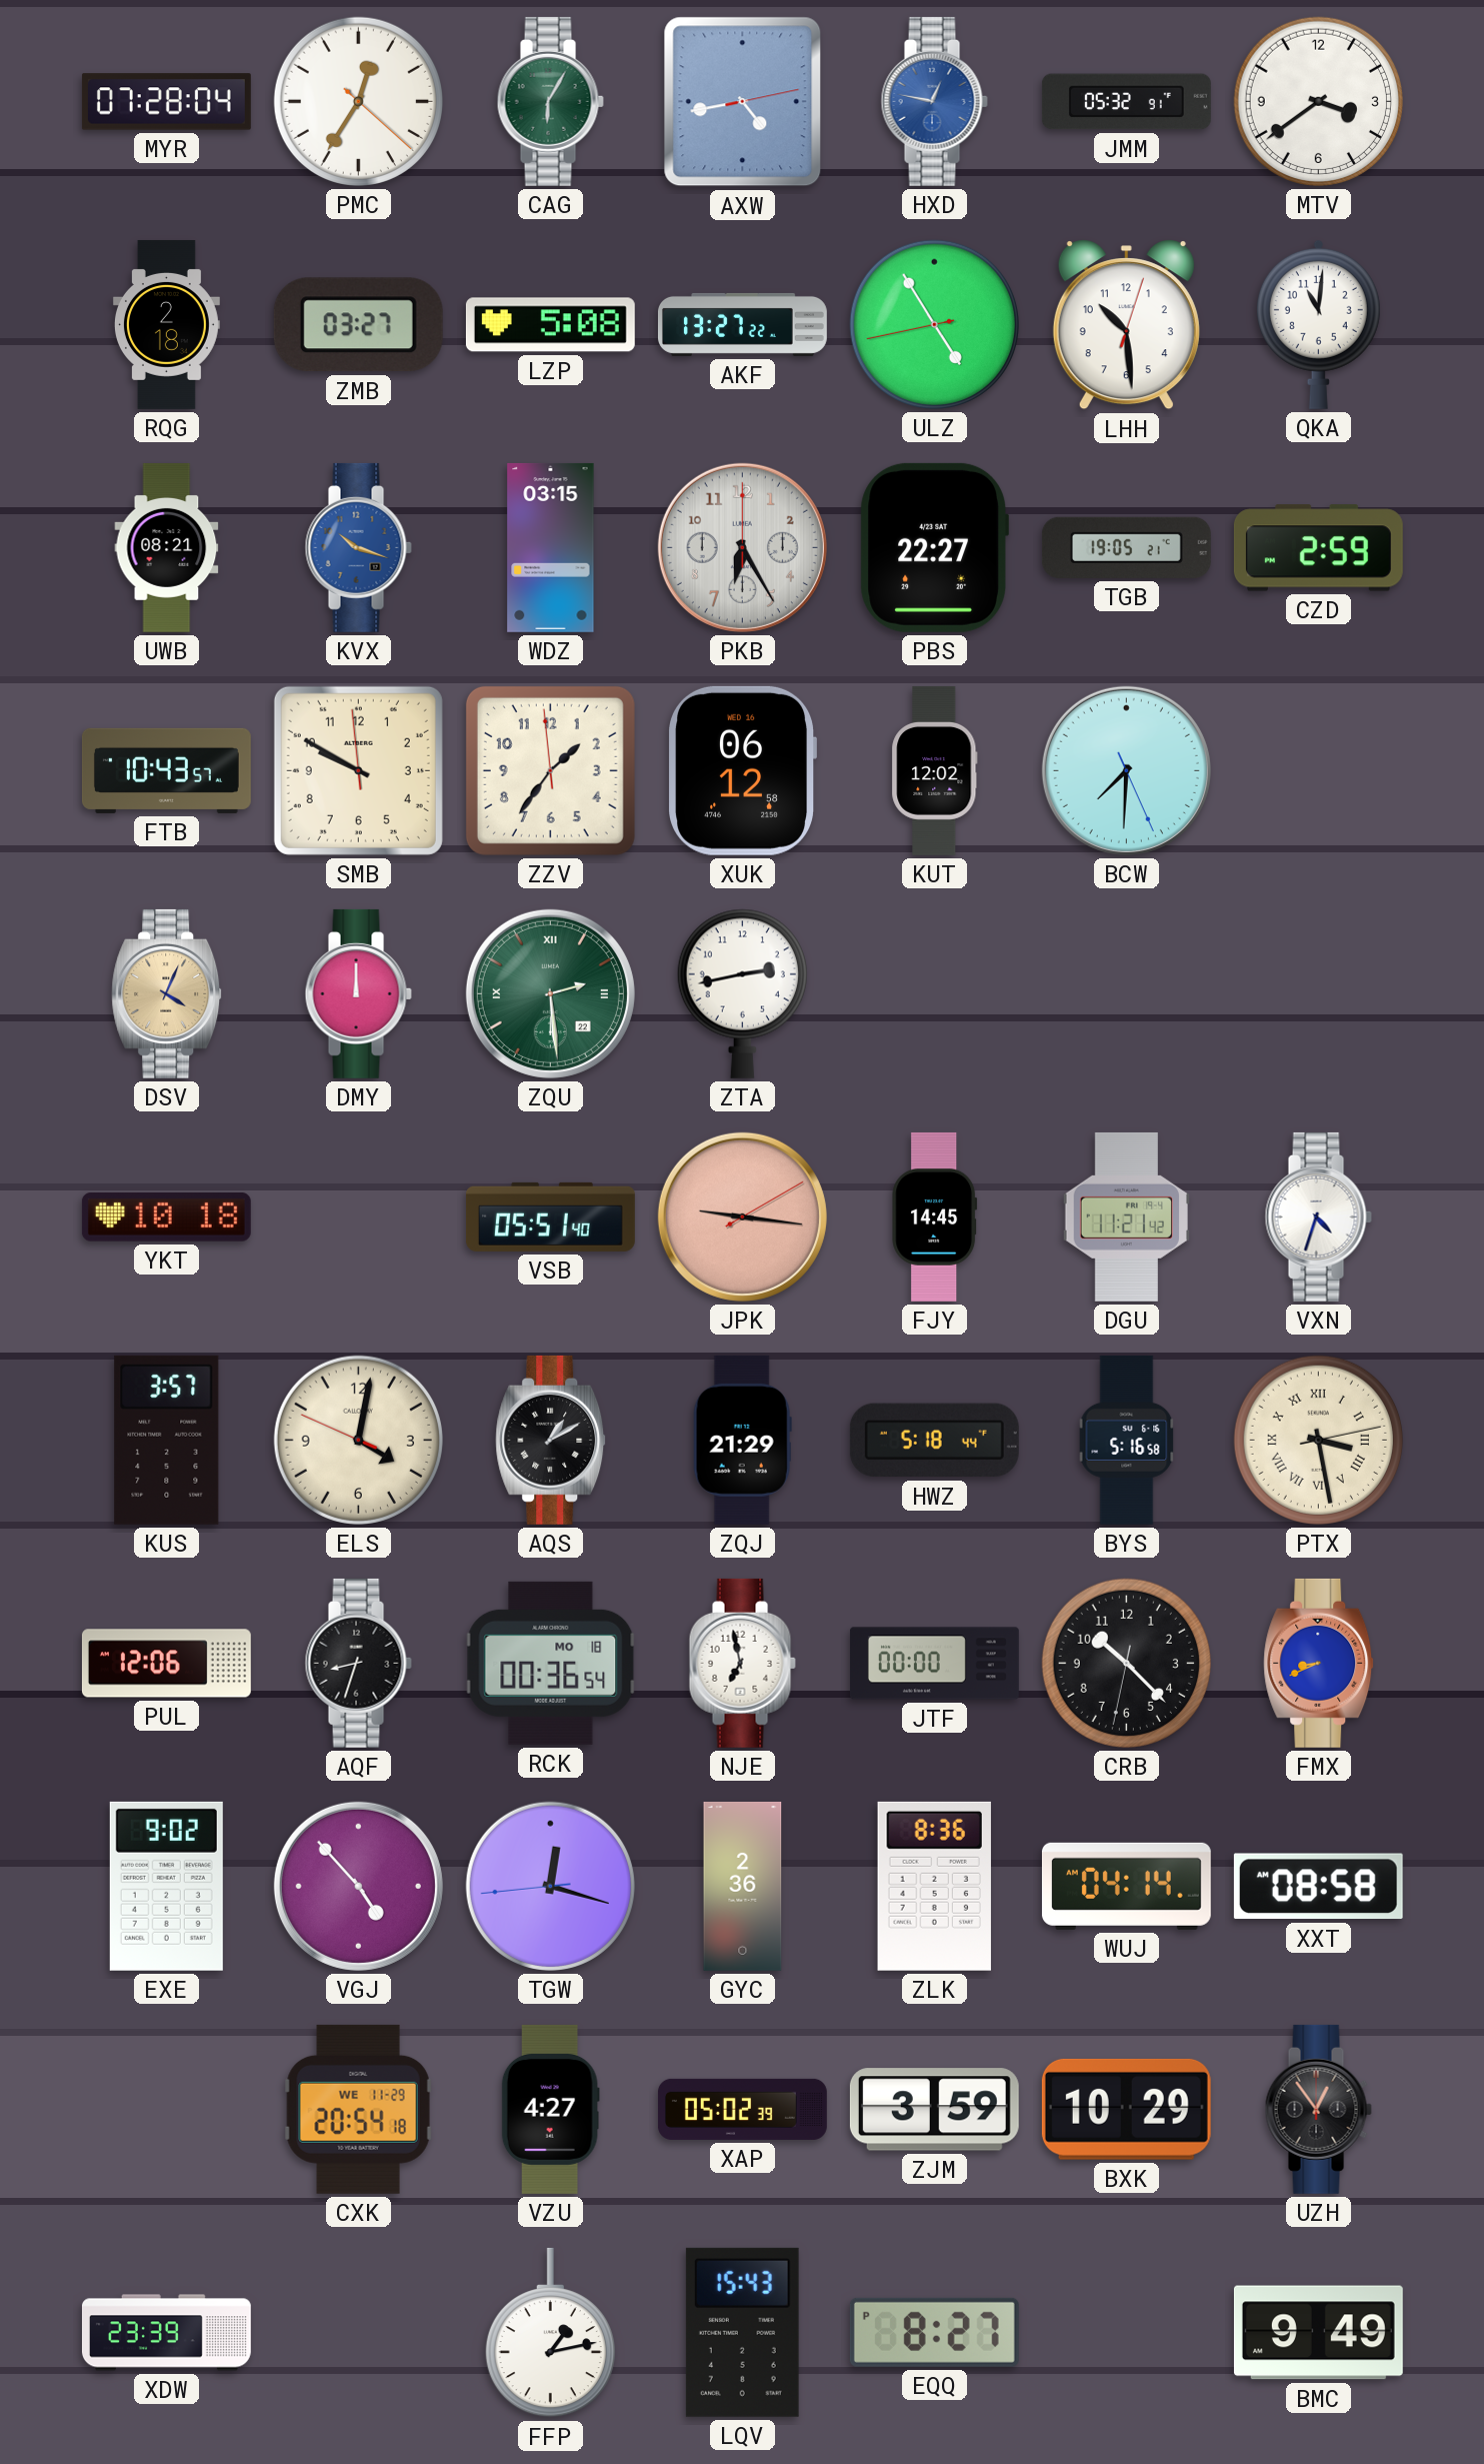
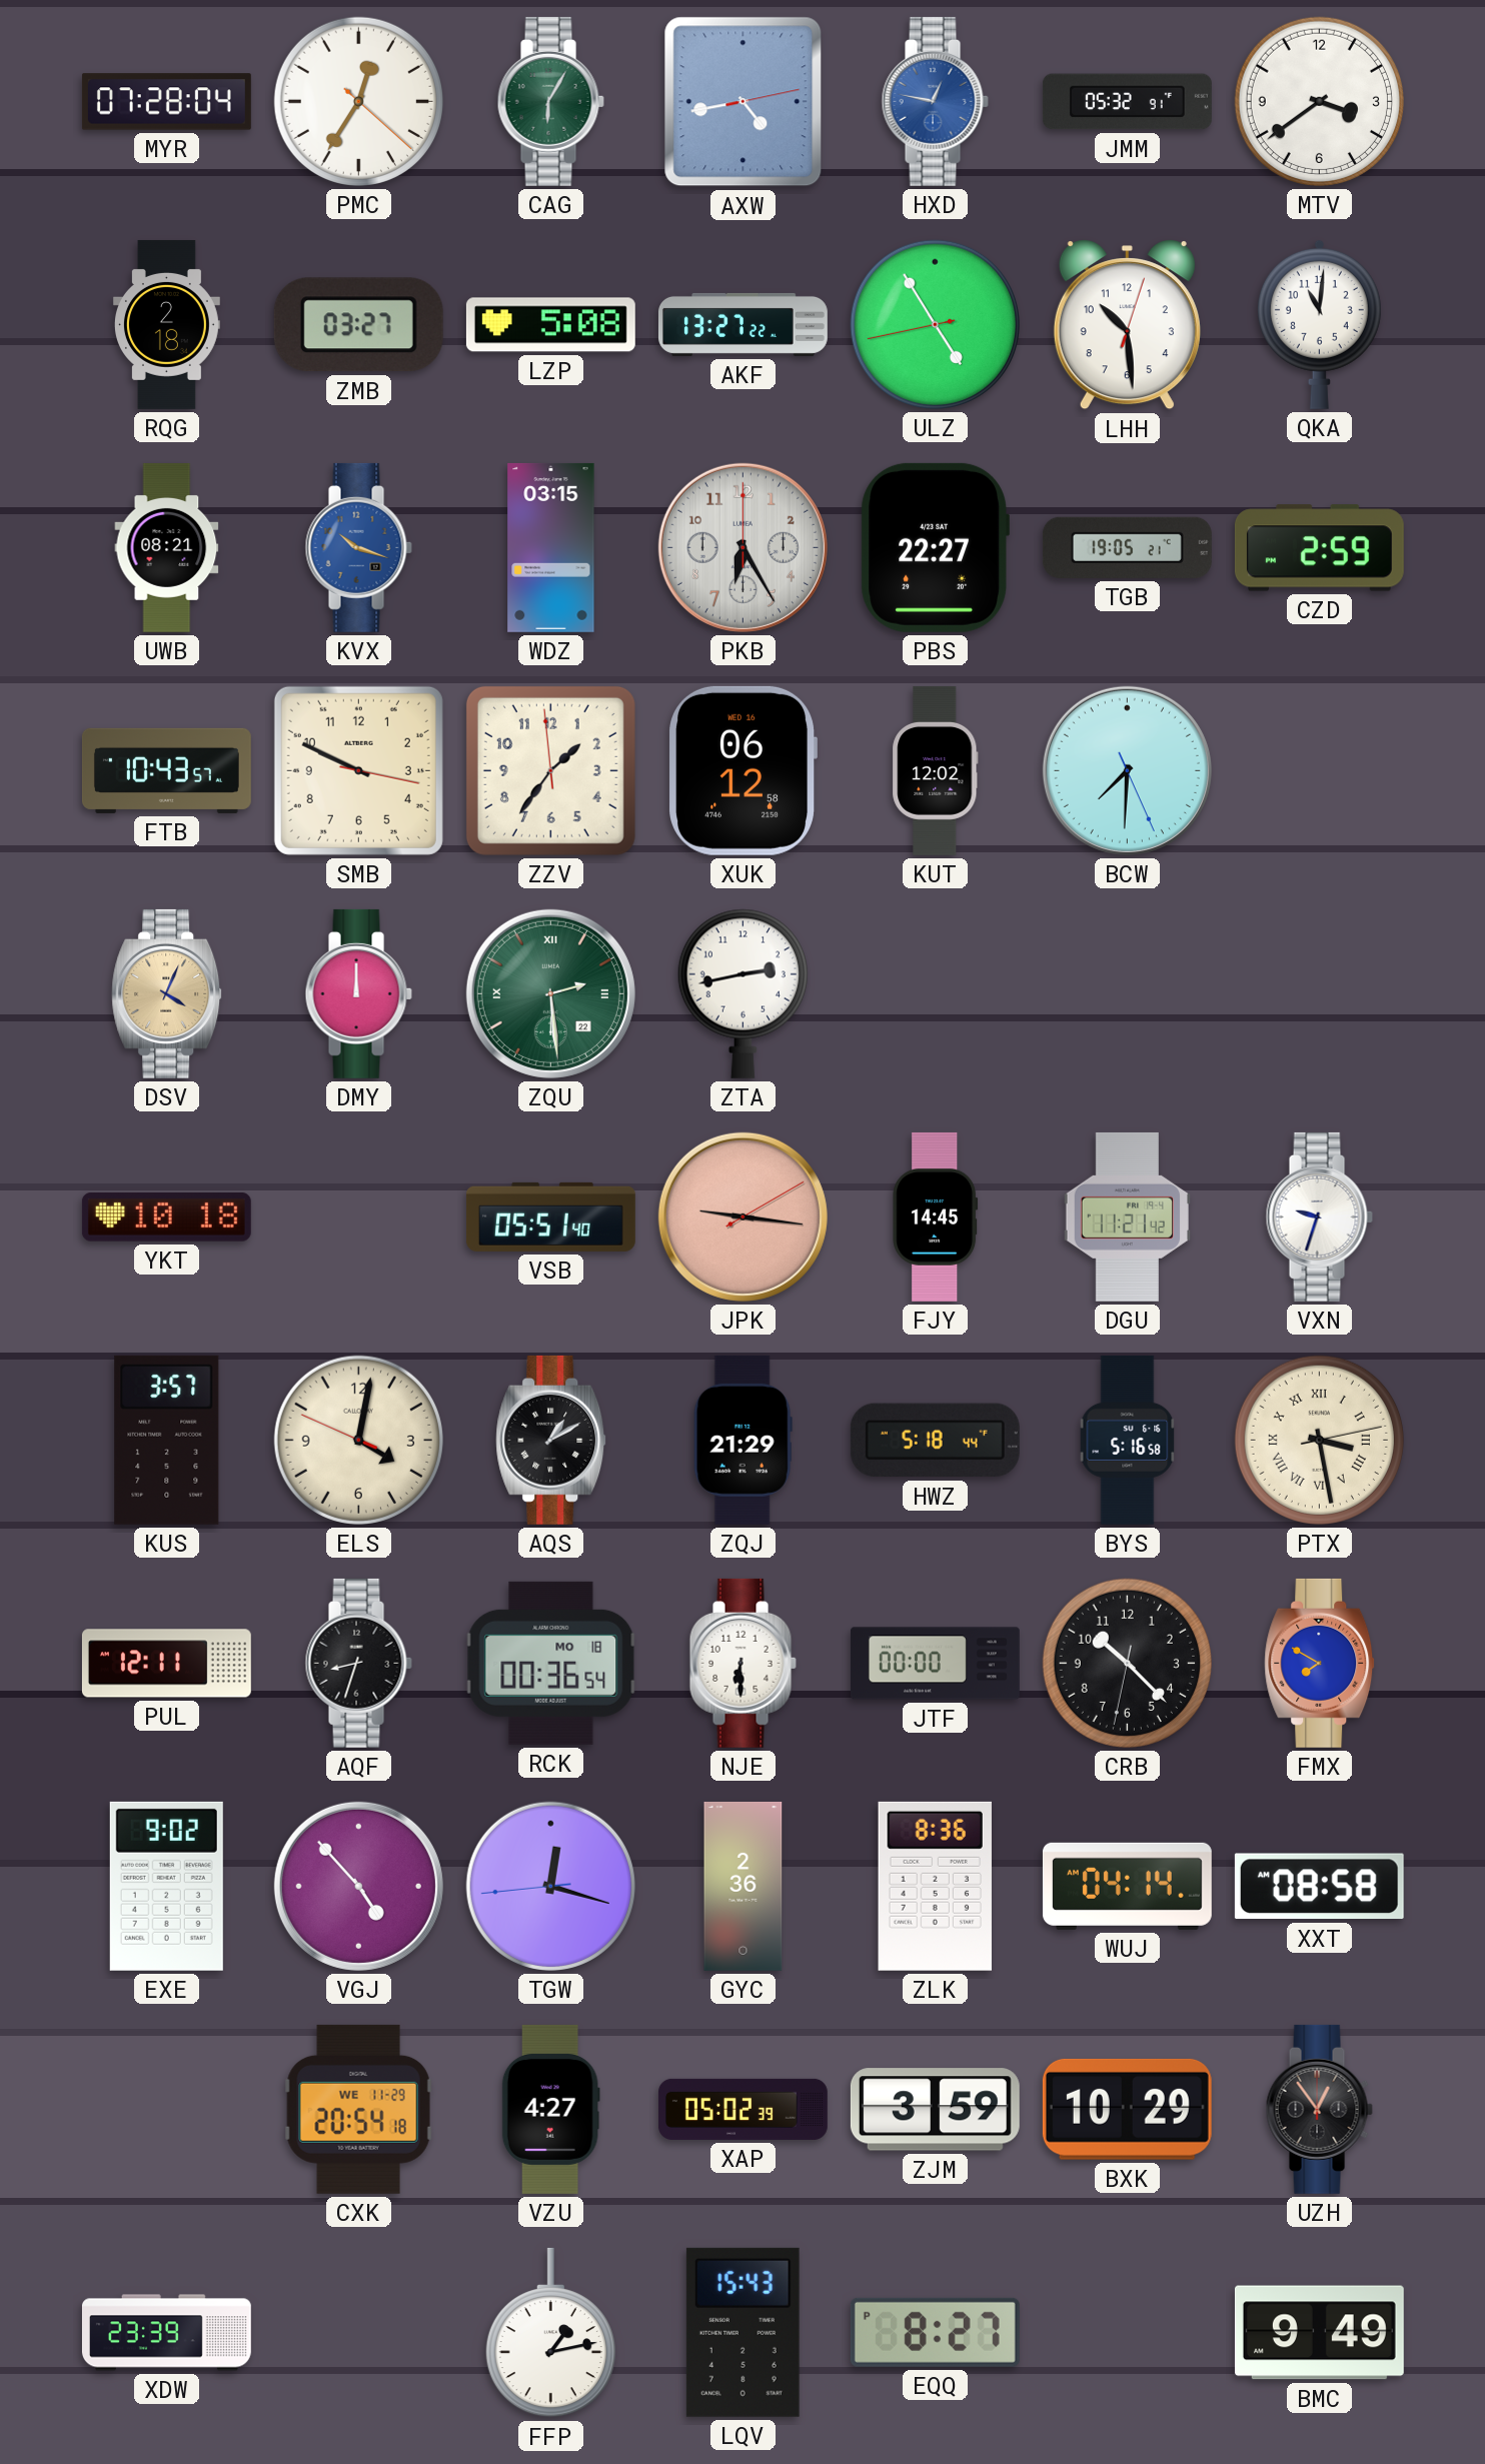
SMB: 9:49:59 -> 9:49:17 (358, 770)
VXN: 4:33 -> 9:33 (1319, 1216)
PUL: 12:06 -> 12:11 (166, 1664)
NJE: 6:58 -> 6:30 (742, 1663)
FMX: 8:41 -> 7:50 (1320, 1663)
